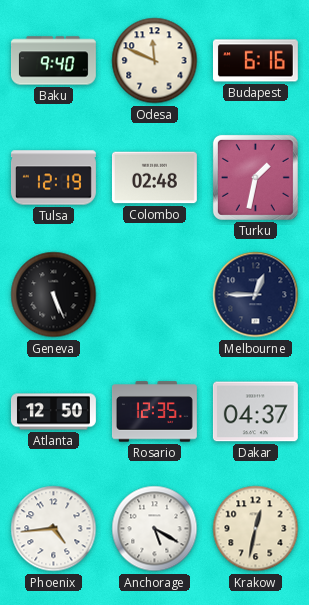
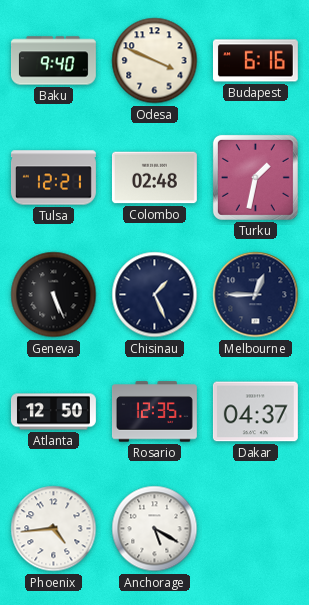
Odesa: 11:49 -> 3:49 (155, 61)
Tulsa: 12:19 -> 12:21 (53, 178)
Chisinau: none -> 1:26 (155, 295)
Krakow: 12:32 -> none (256, 529)
